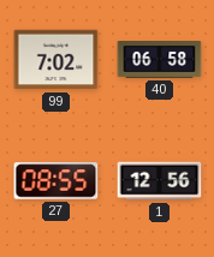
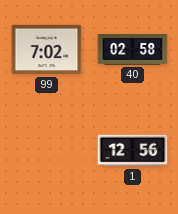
40: 06:58 -> 02:58 (133, 50)
27: 08:55 -> none (57, 181)
